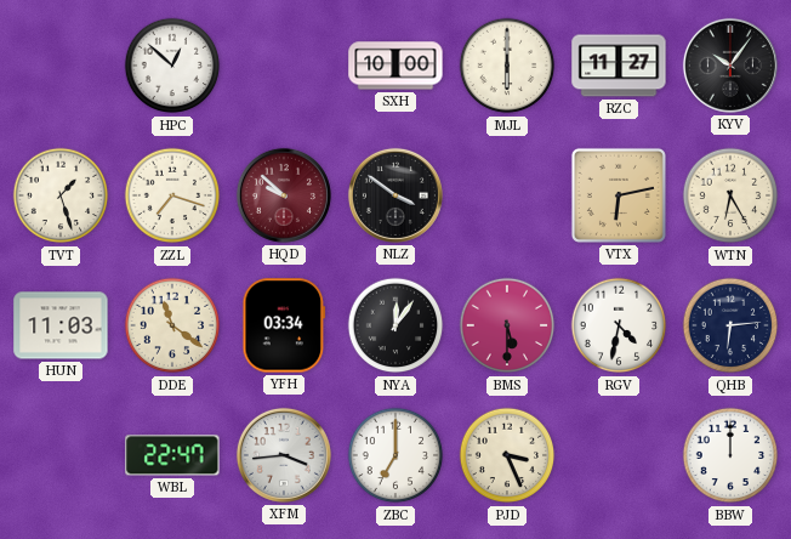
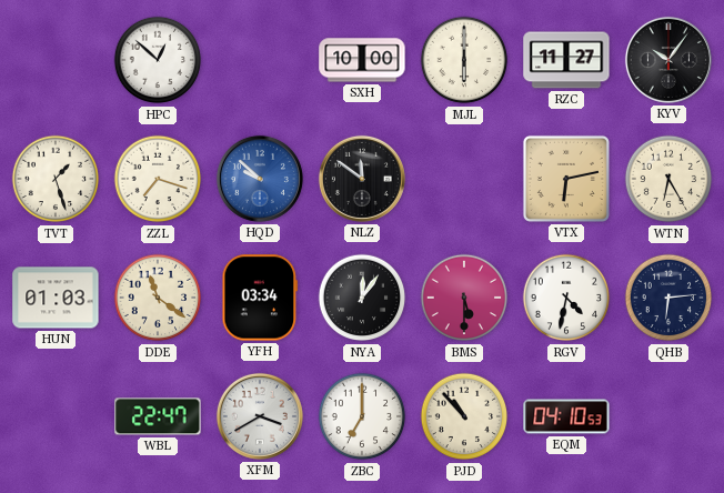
HQD dial: burgundy -> blue (260, 179)
NLZ: 3:51 -> 11:51 (362, 179)
HUN: 11:03 -> 01:03 (56, 298)
XFM: 3:44 -> 3:40 (260, 416)
PJD: 3:26 -> 10:53 (464, 416)
EQM: none -> 04:10 (566, 416)
BBW: 12:00 -> none (730, 455)
